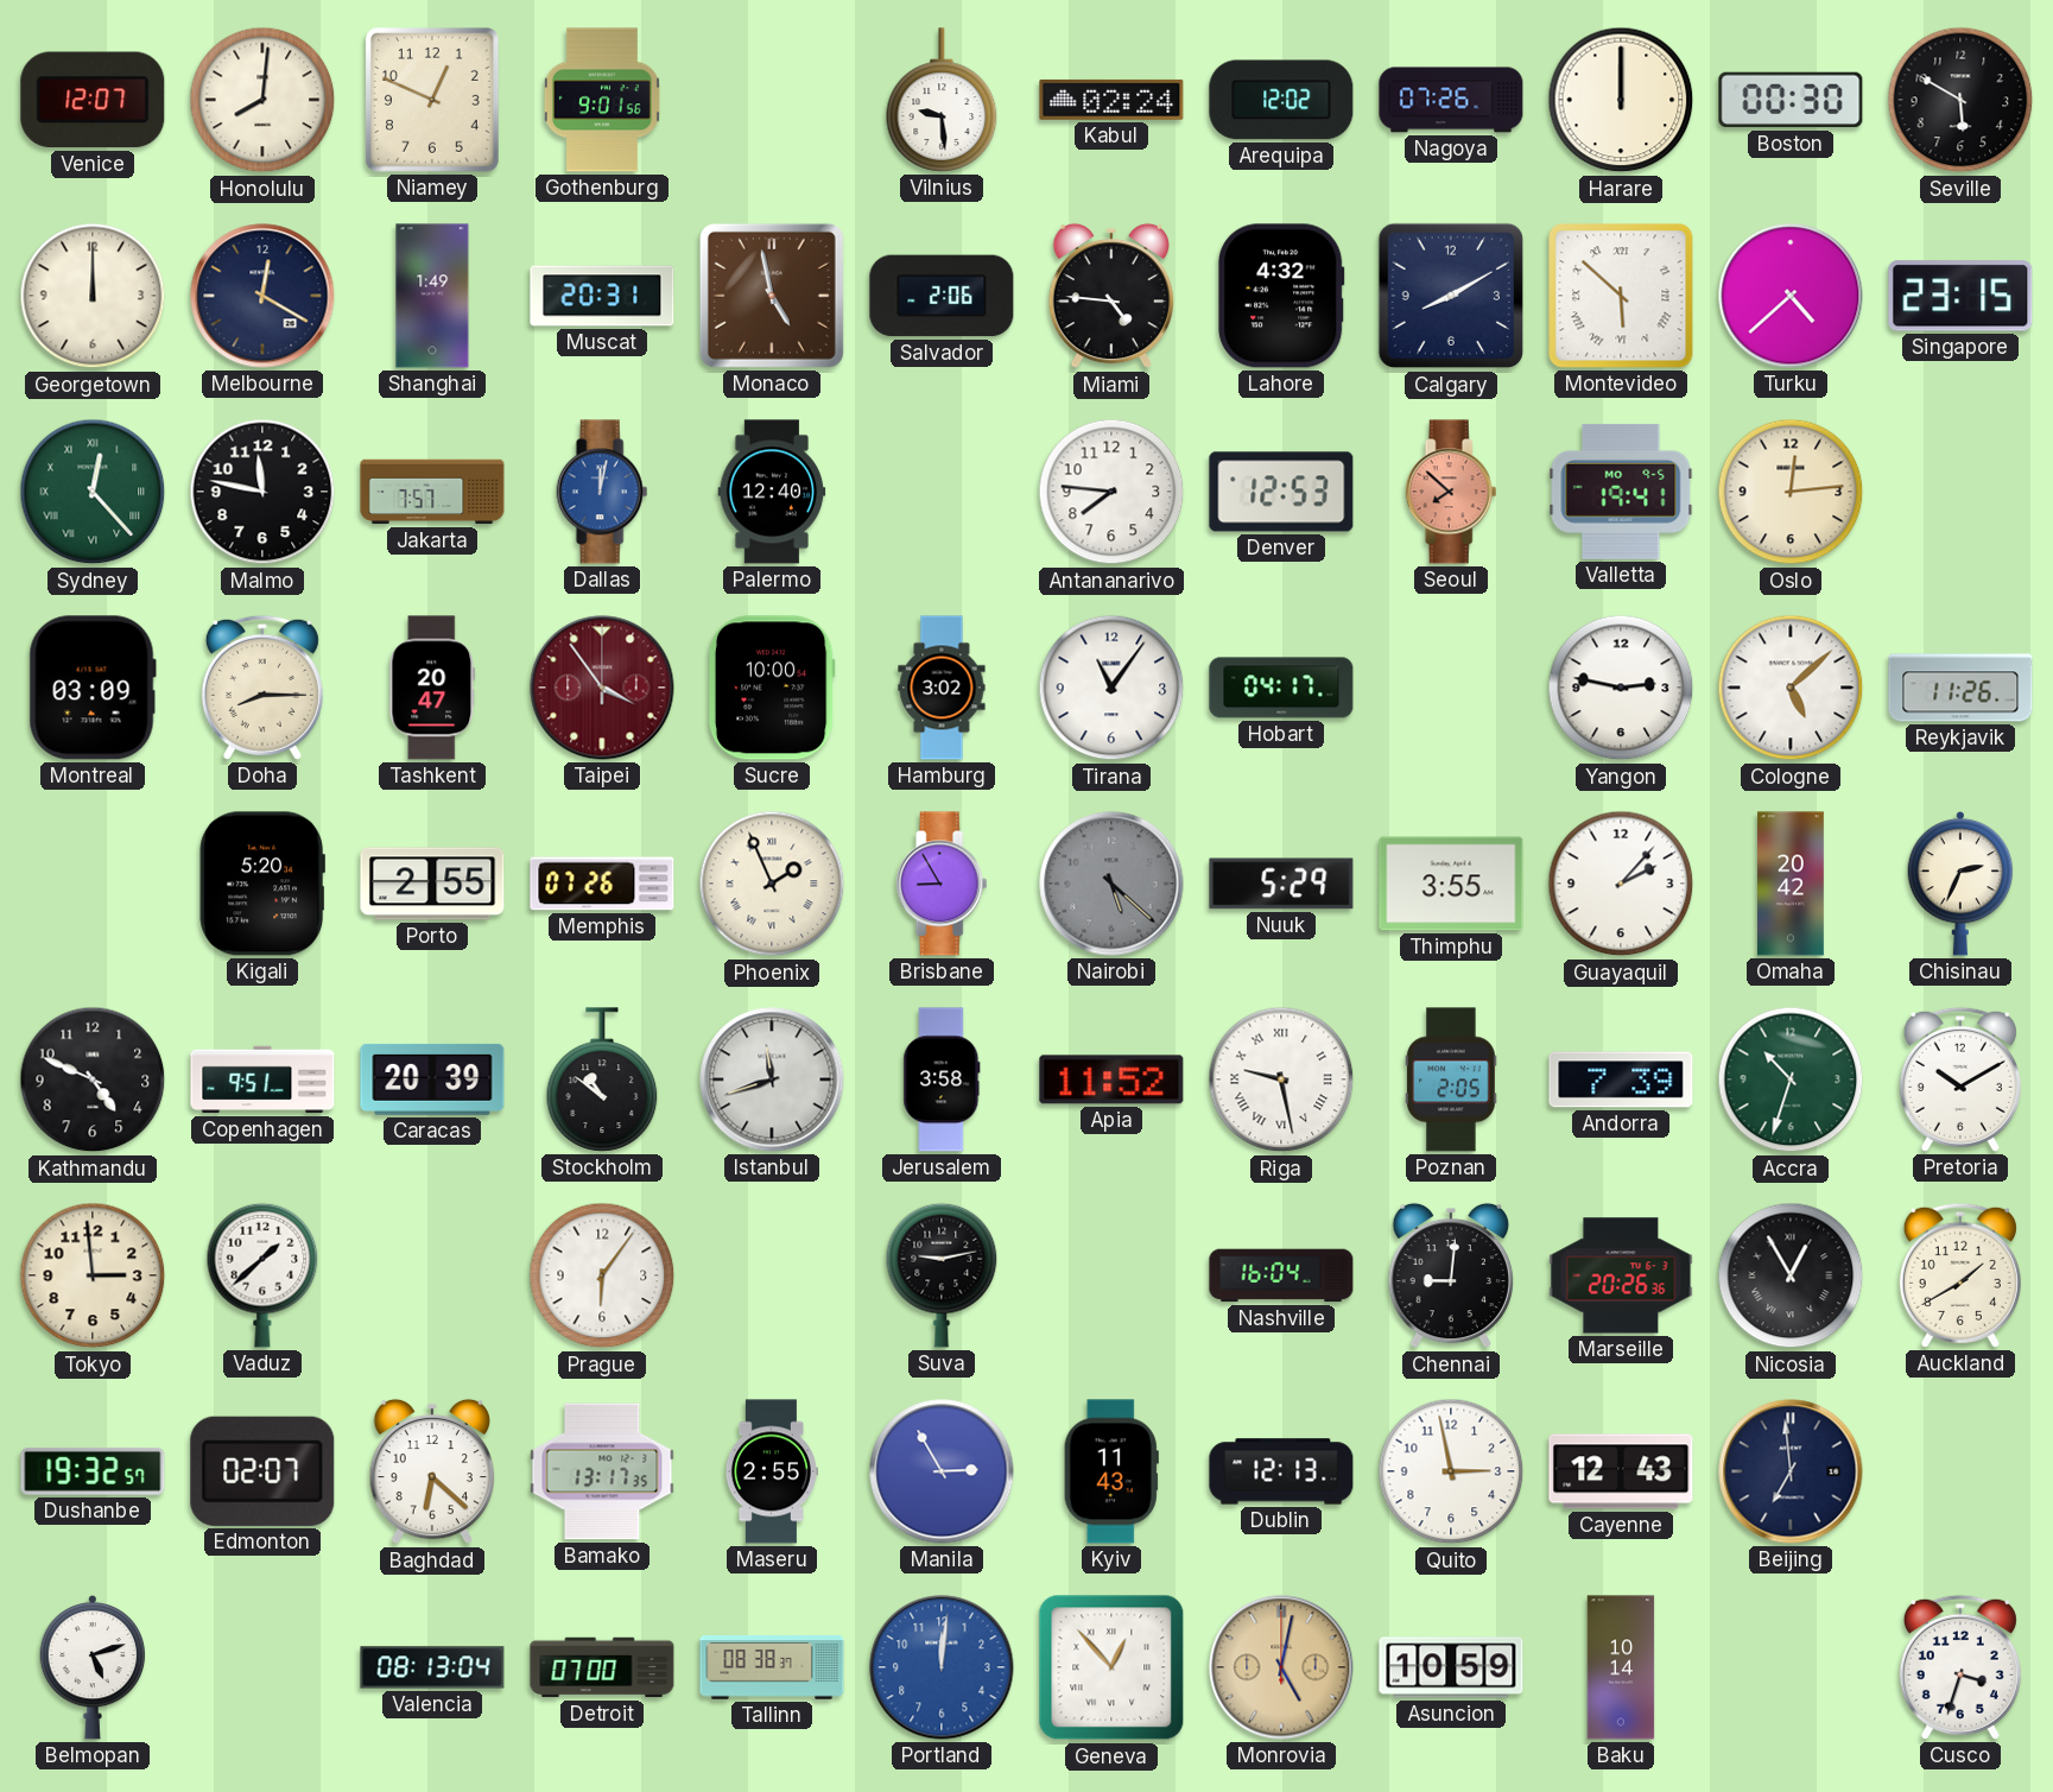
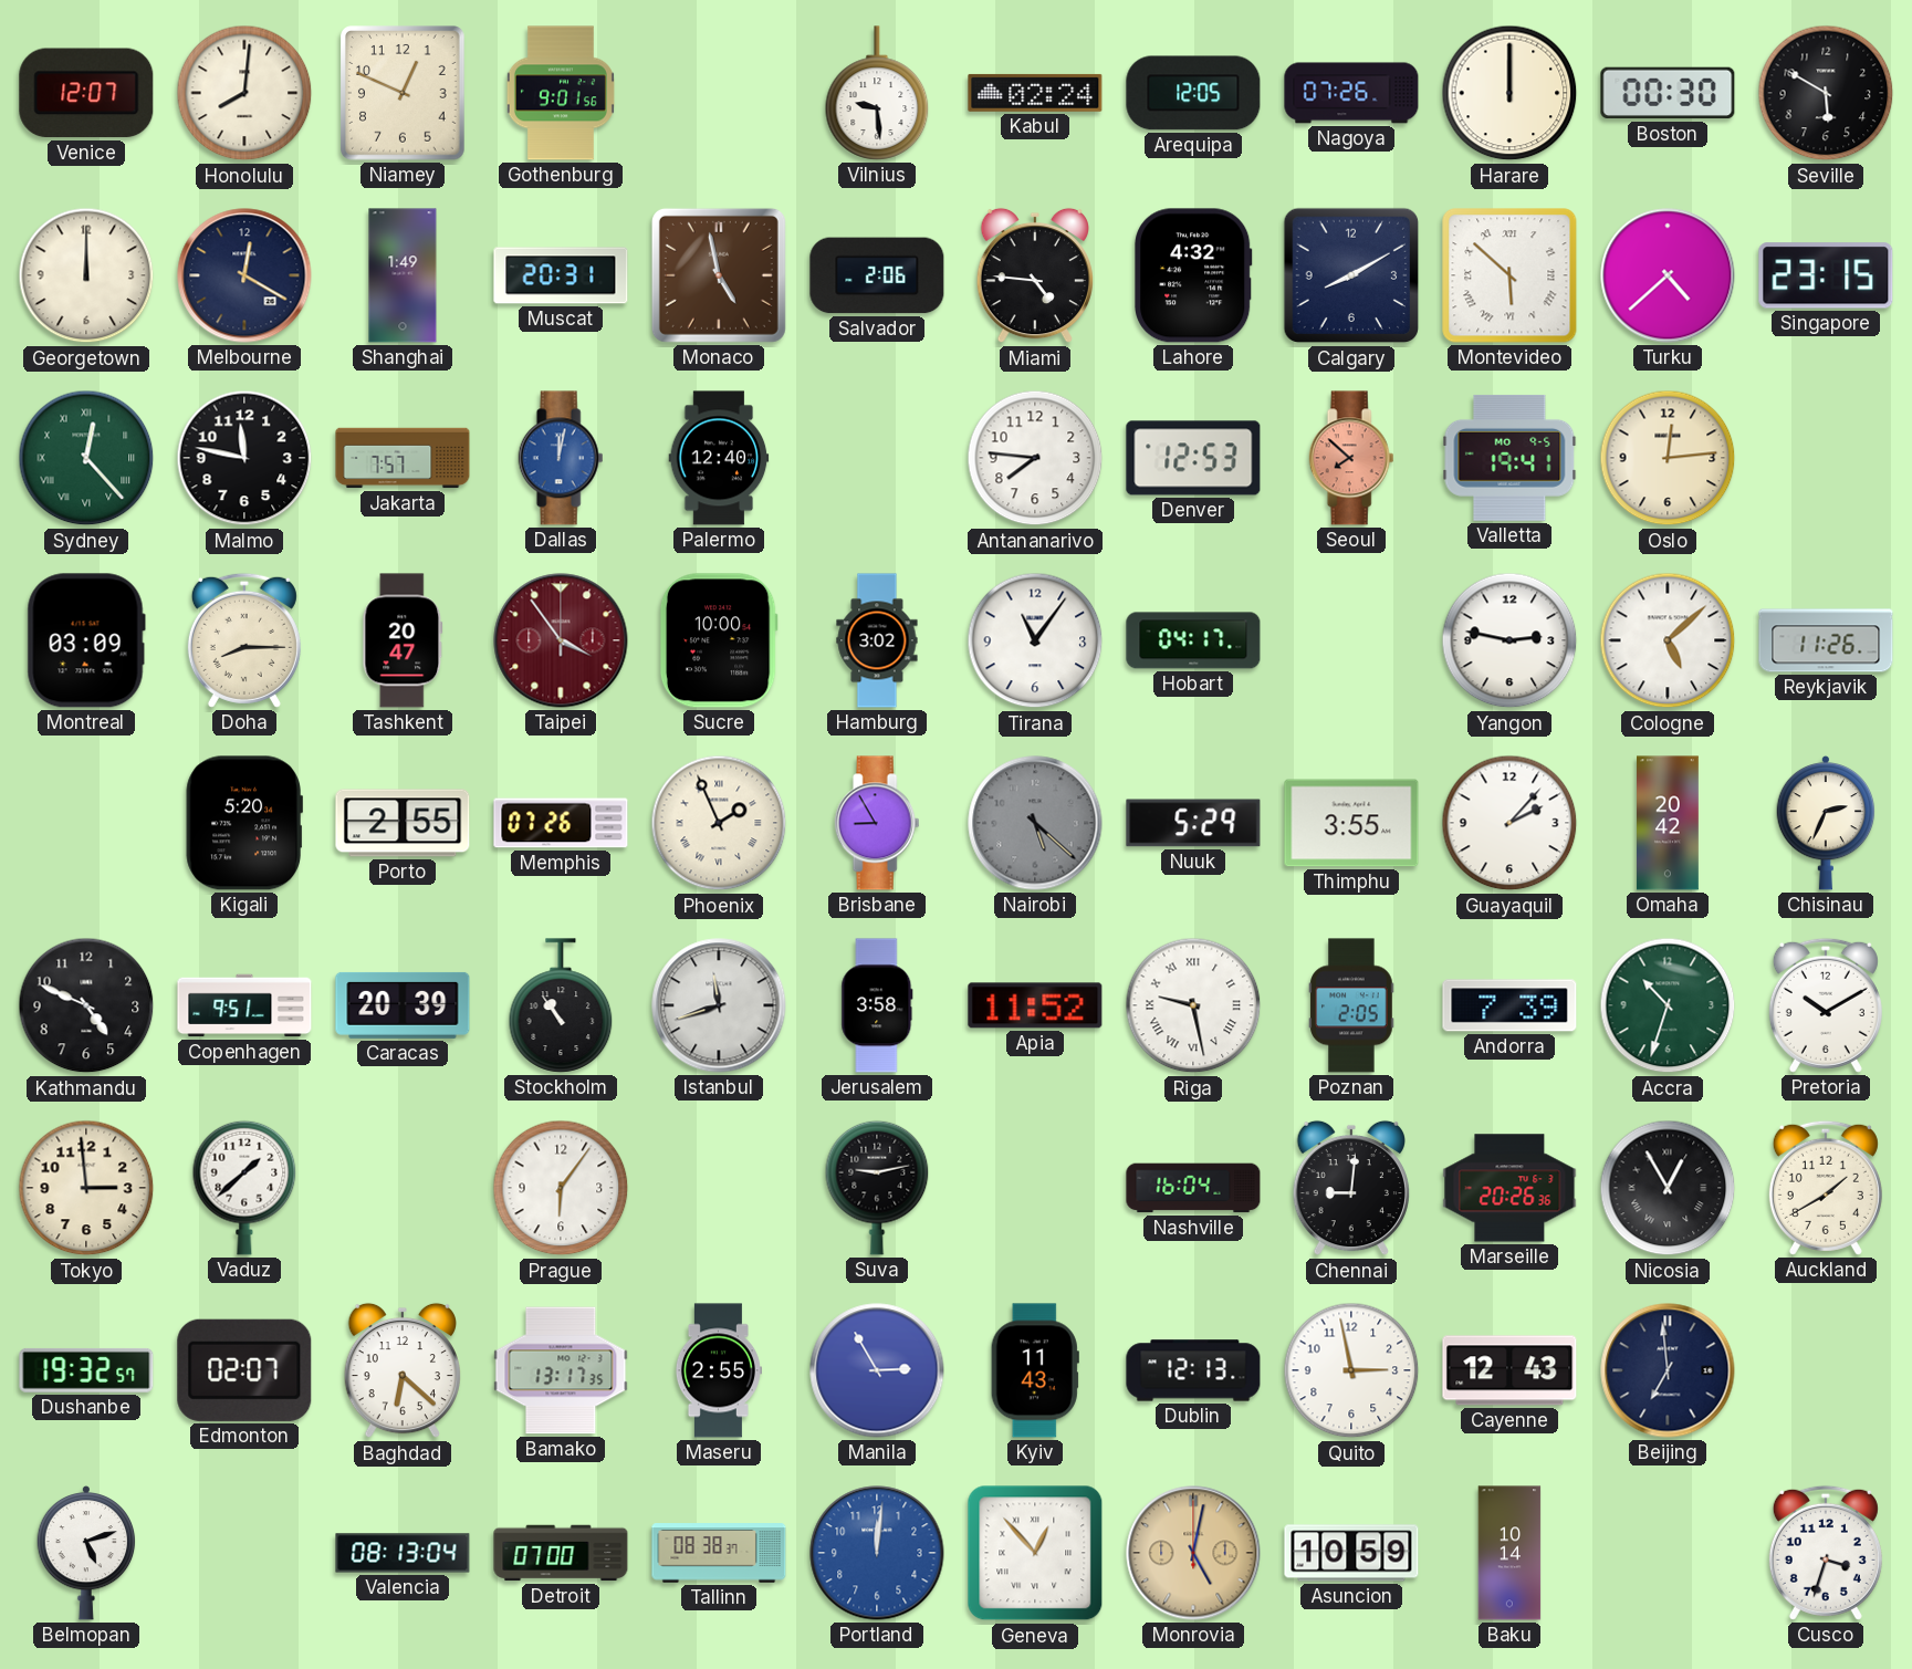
Arequipa: 12:02 -> 12:05 (1193, 93)
Stockholm: 10:51 -> 10:54 (561, 1005)
